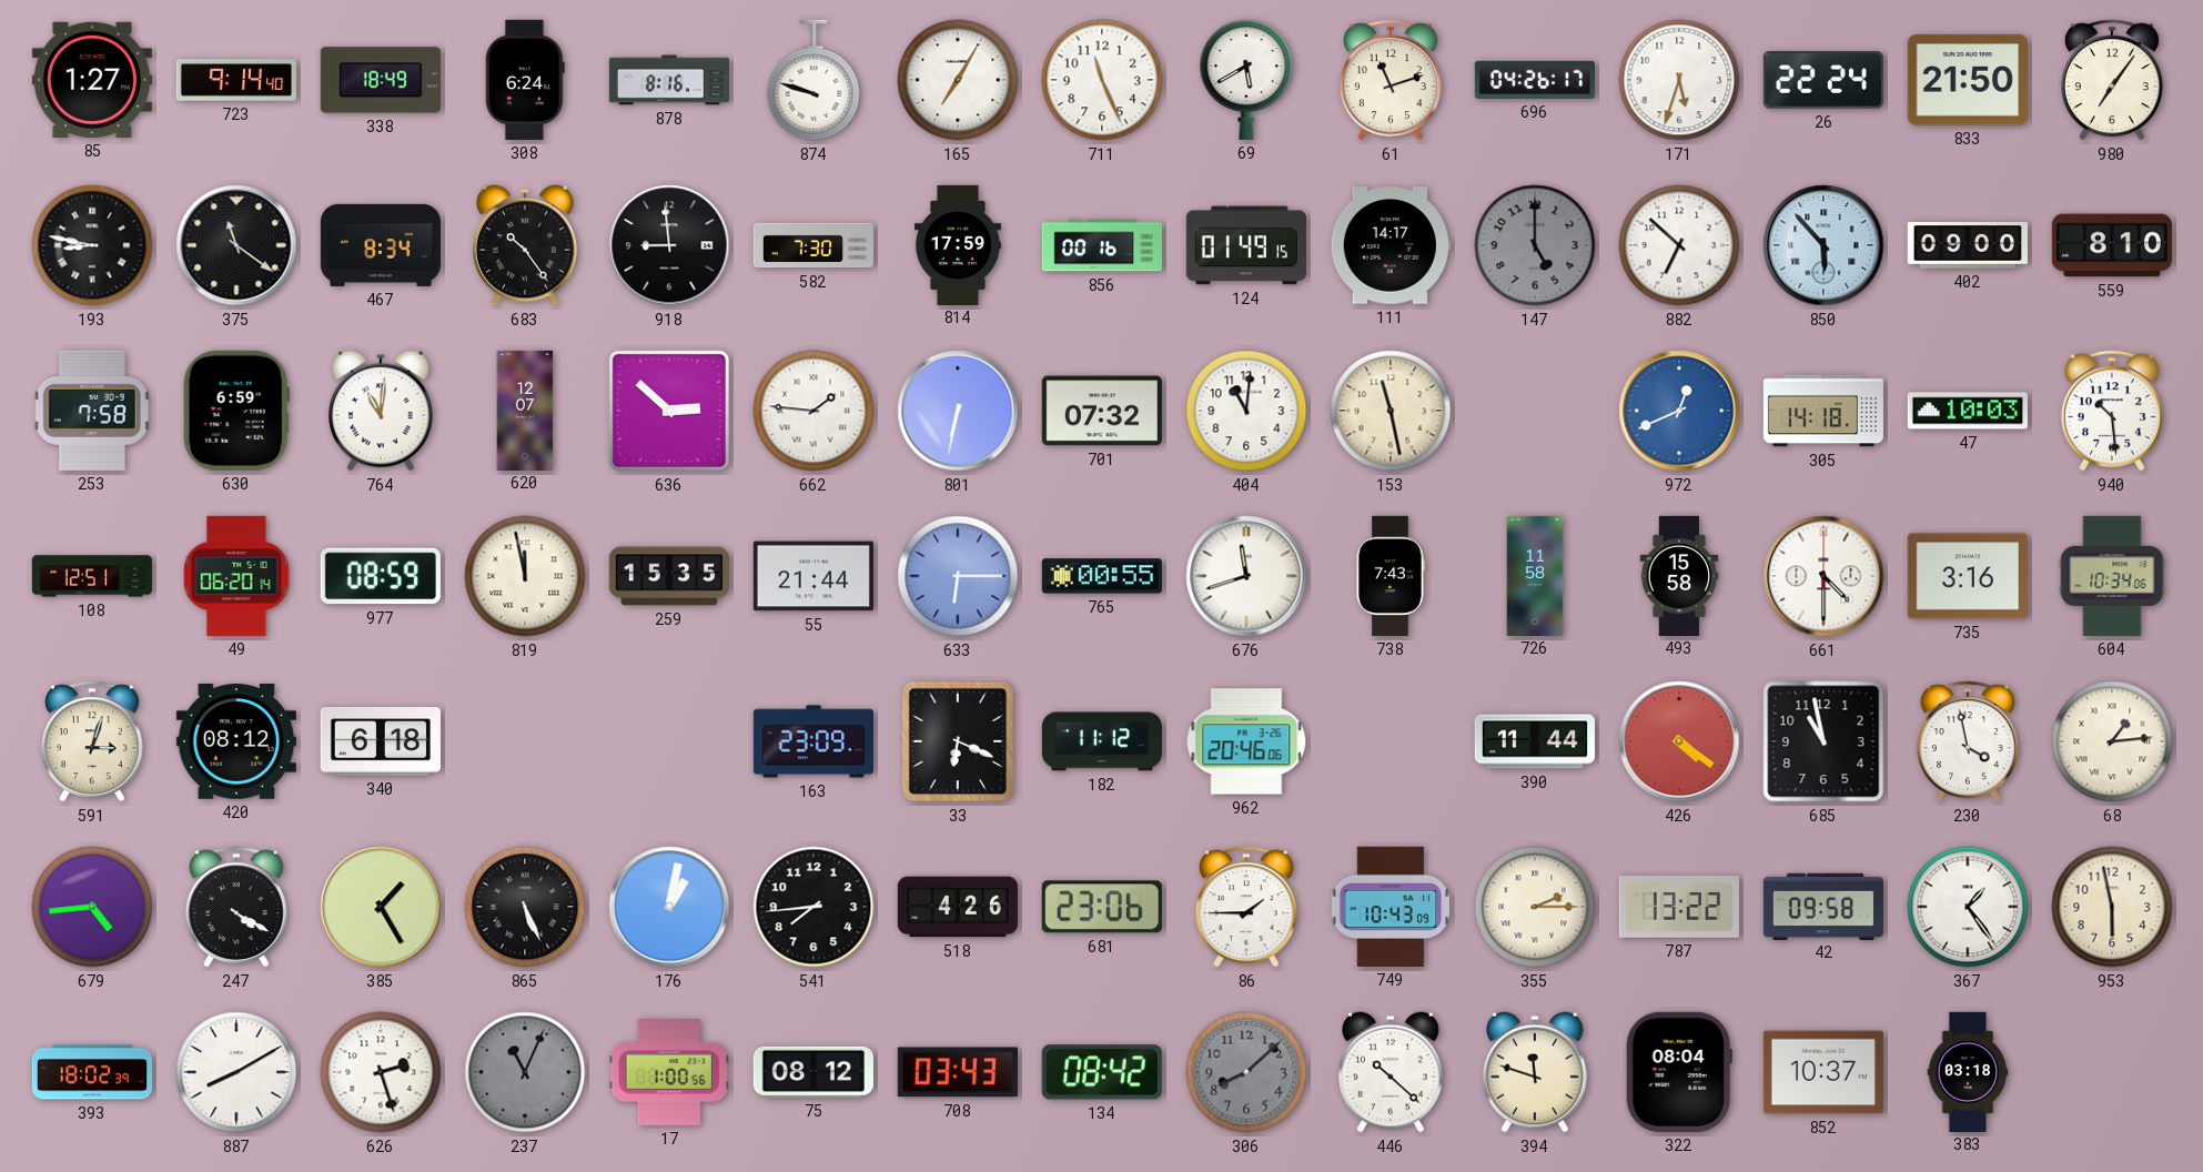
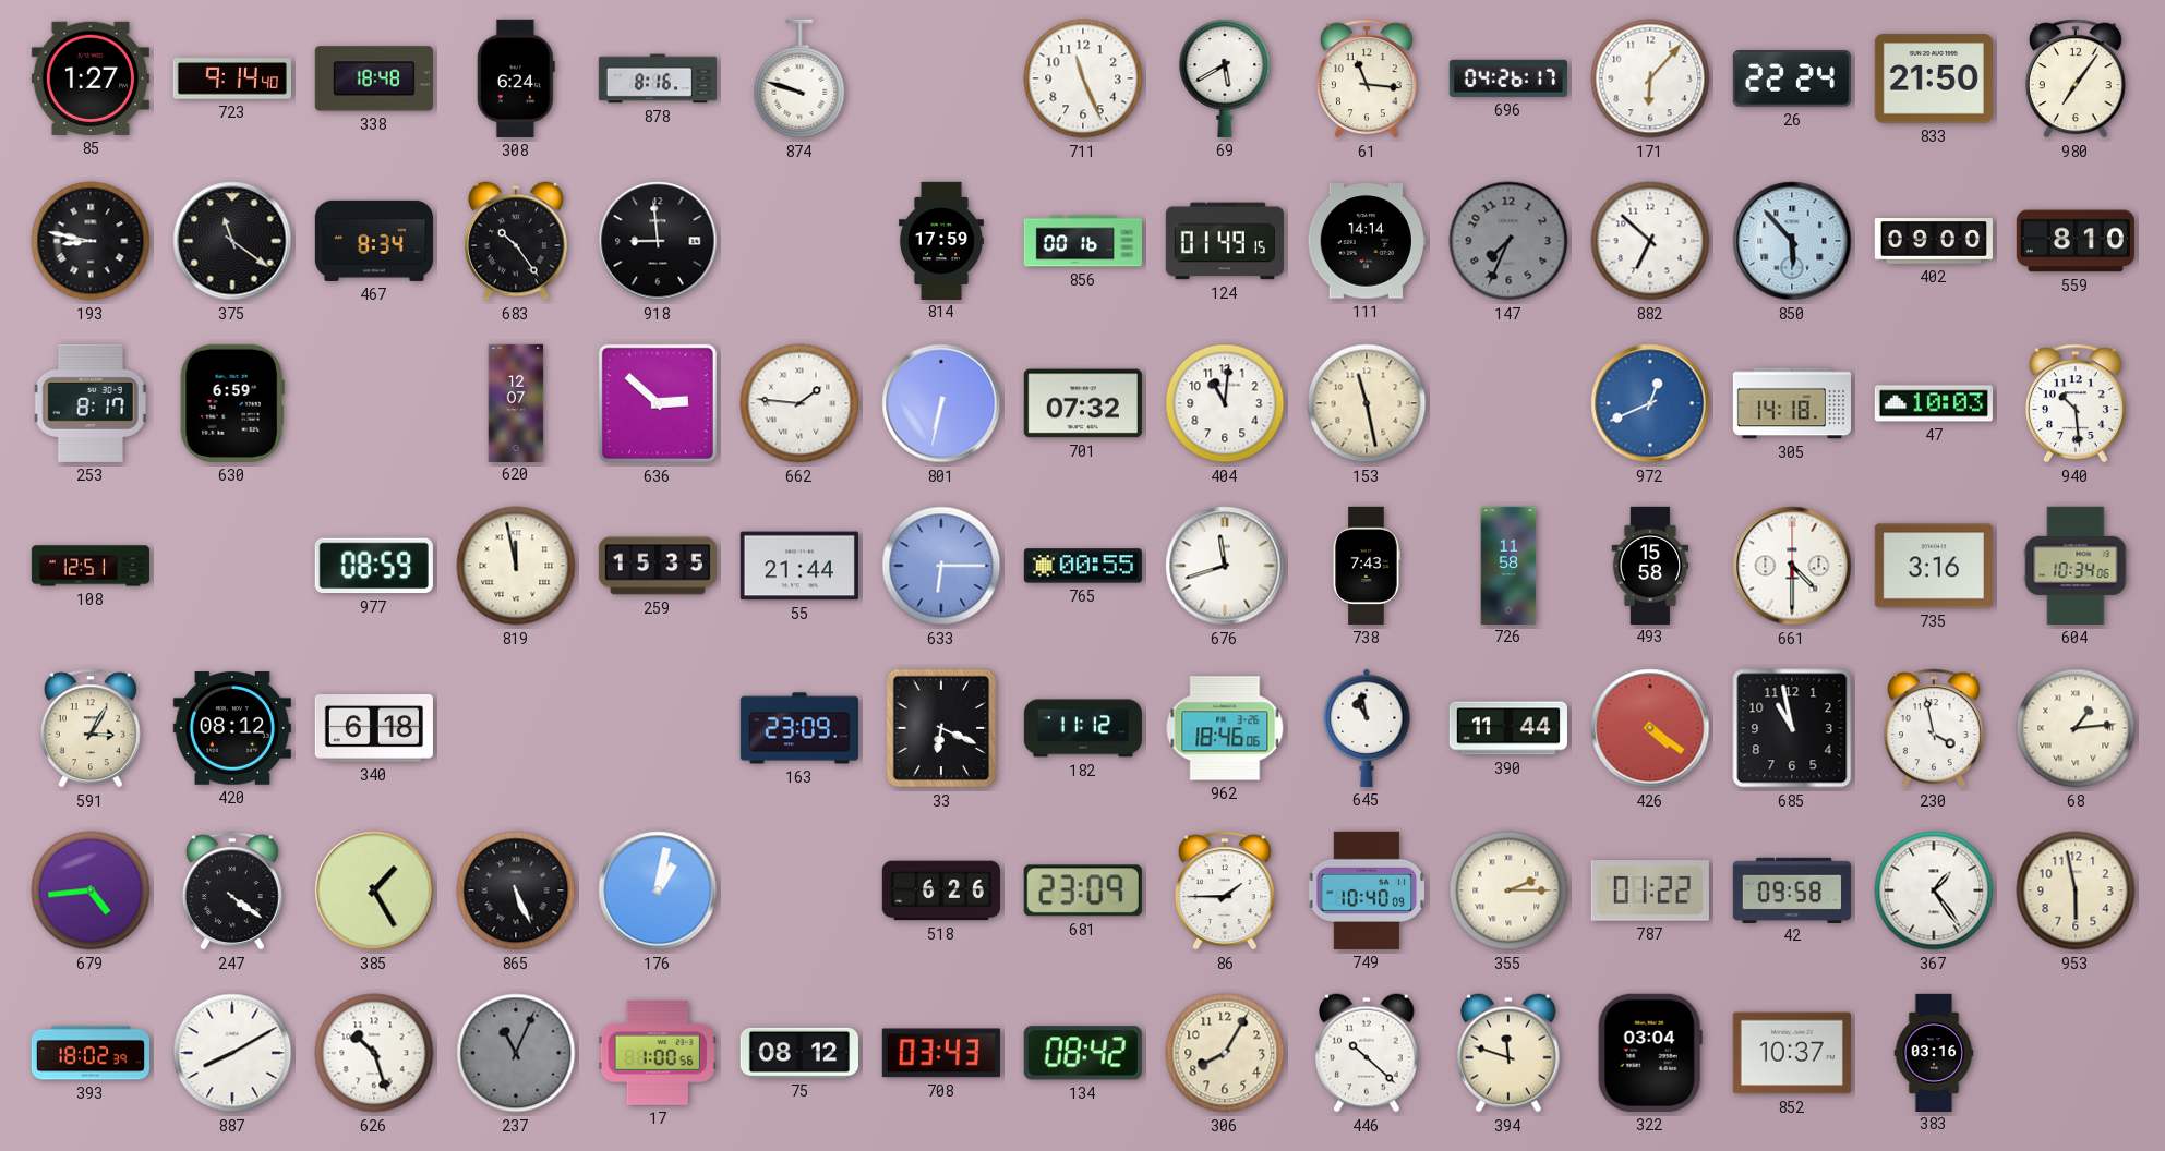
338: 18:49 -> 18:48 (374, 78)
165: 7:05 -> none (958, 80)
61: 11:12 -> 11:16 (1367, 78)
171: 5:33 -> 6:07 (1650, 78)
582: 7:30 -> none (812, 245)
111: 14:17 -> 14:14 (1367, 241)
147: 5:00 -> 7:34 (1508, 241)
253: 7:58 -> 8:17 (91, 403)
764: 11:01 -> none (382, 411)
49: 06:20 -> none (236, 576)
591: 3:03 -> 3:05 (91, 728)
962: 20:46 -> 18:46 (1225, 728)
645: none -> 10:58 (1367, 728)
247: 4:20 -> 4:21 (232, 890)
541: 7:44 -> none (814, 907)
518: 4:26 -> 6:26 (941, 890)
681: 23:06 -> 23:09 (1083, 890)
749: 10:43 -> 10:40 (1367, 890)
787: 13:22 -> 01:22 (1650, 890)
626: 2:27 -> 10:27 (374, 1053)
306: 8:08 -> 8:05 (1225, 1053)
306 dial: grey -> cream (1225, 1053)
322: 08:04 -> 03:04 (1650, 1053)
383: 03:18 -> 03:16 (1934, 1052)
